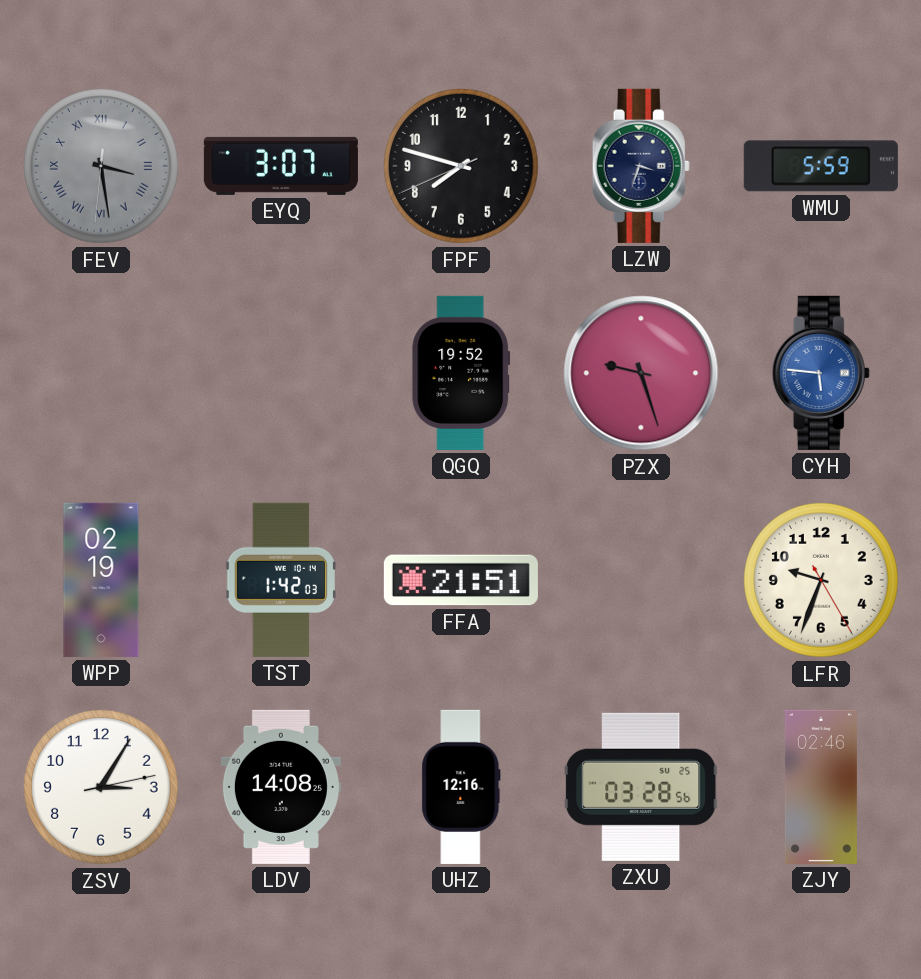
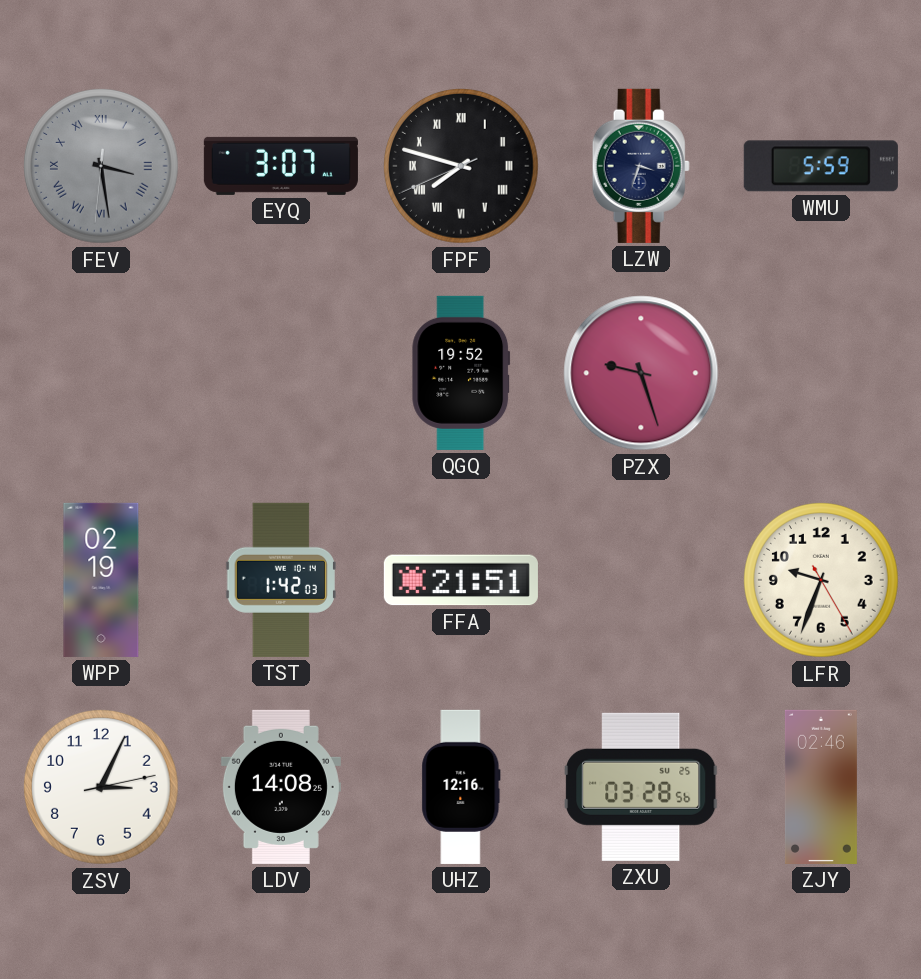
FPF numerals: Arabic -> Roman (461, 166)
CYH: 5:46 -> none (821, 373)
ZSV: 3:05 -> 3:04 (101, 787)
